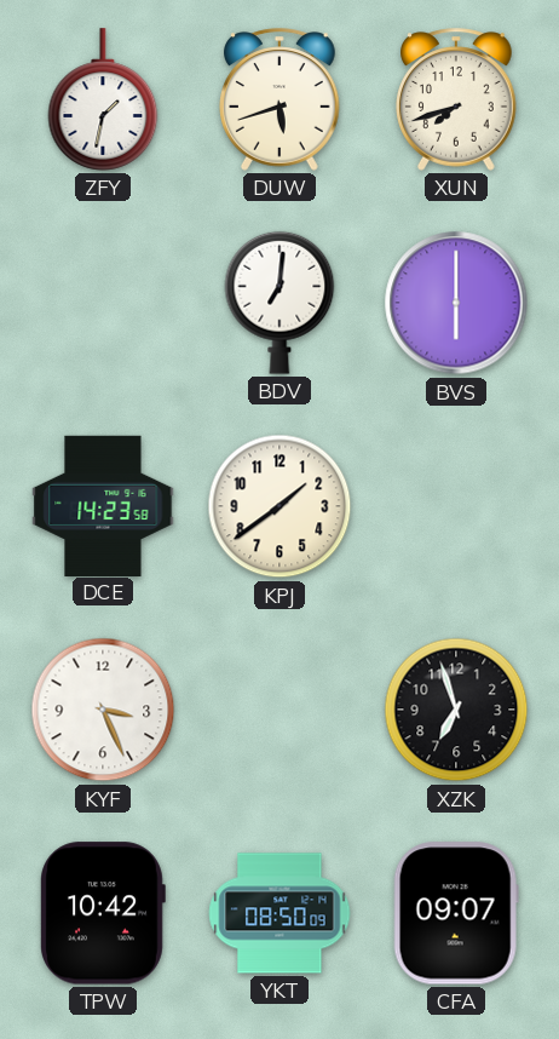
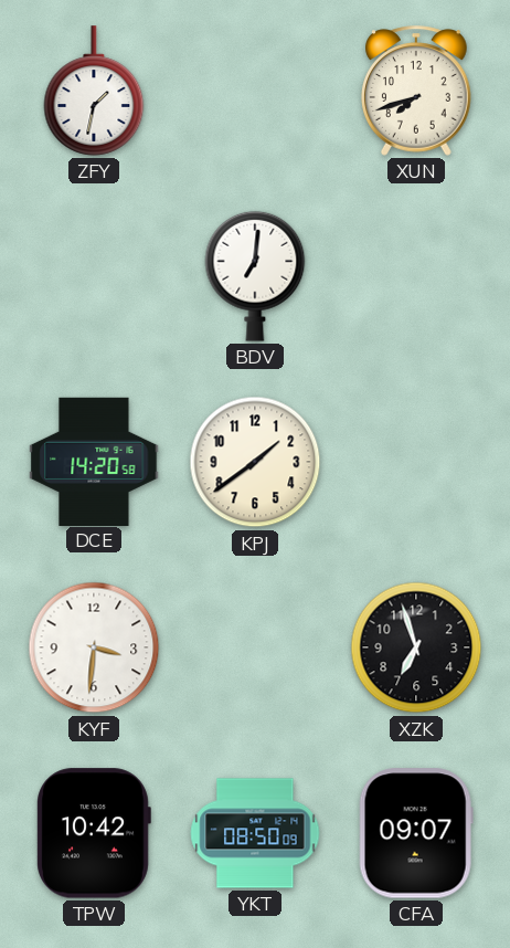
DUW: 5:42 -> none (279, 99)
BVS: 6:00 -> none (456, 303)
DCE: 14:23 -> 14:20 (94, 461)
KYF: 3:26 -> 3:31 (94, 647)
